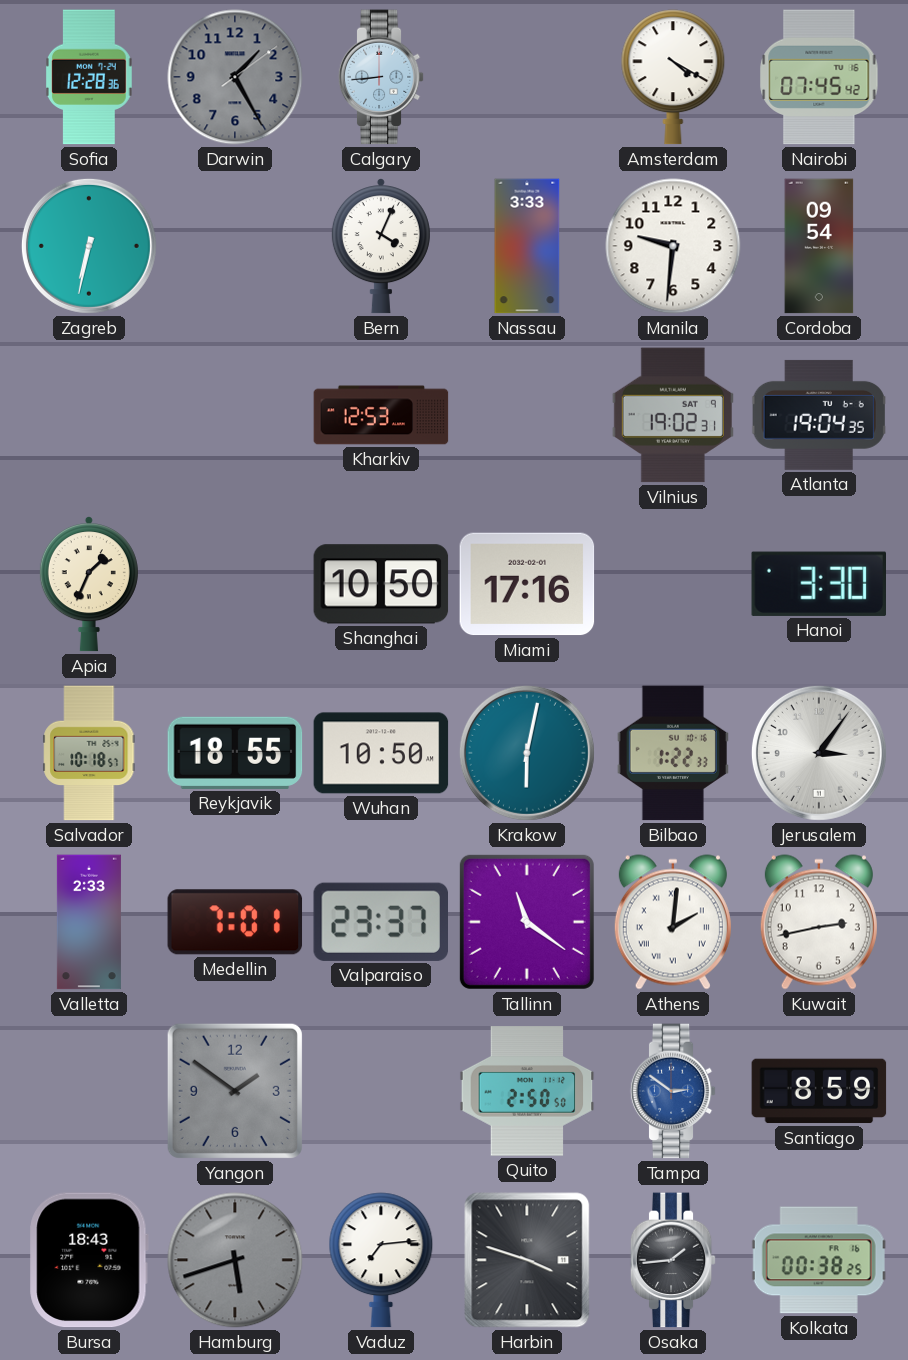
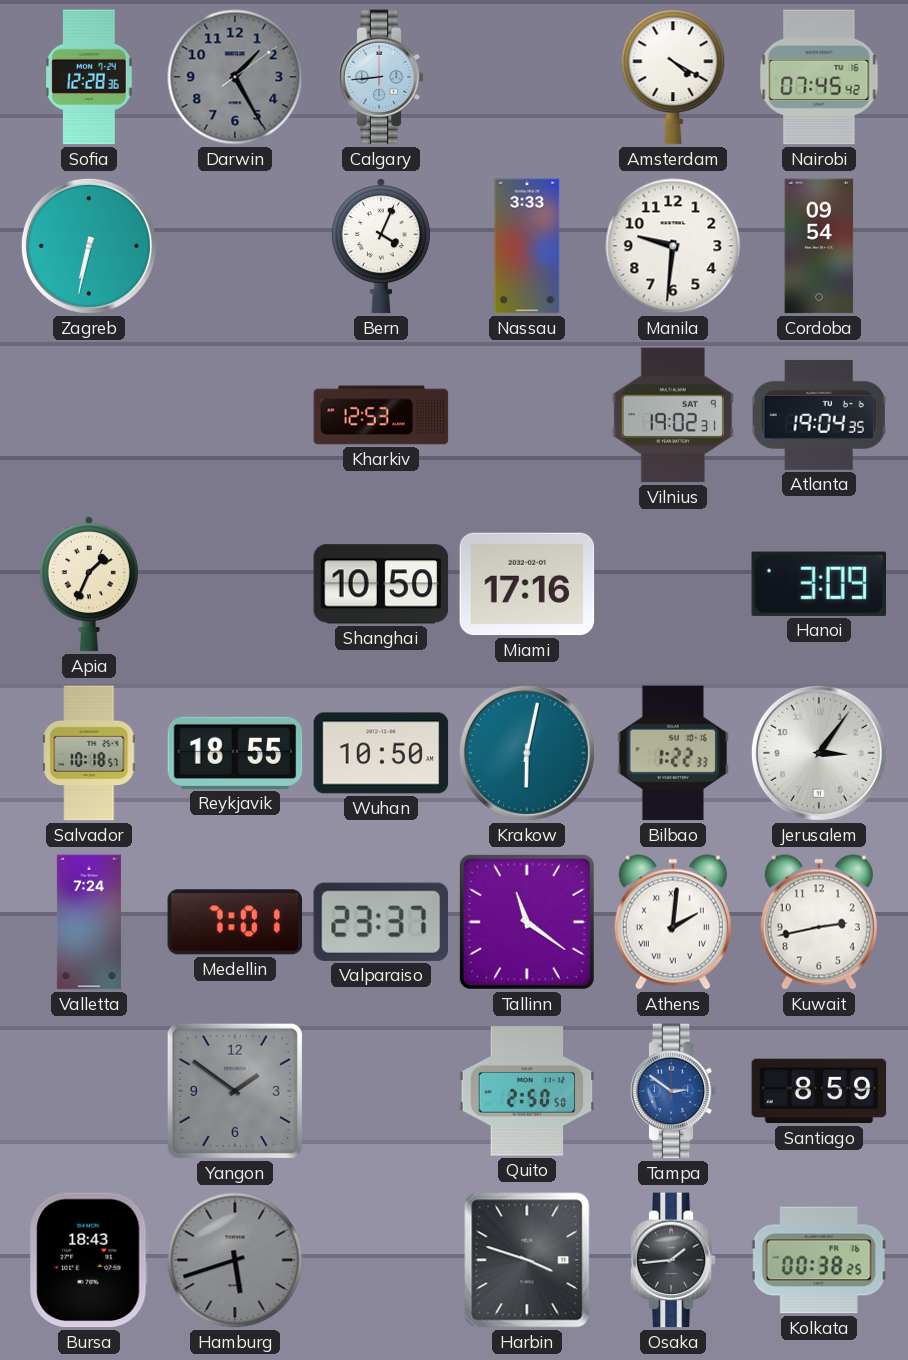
Hanoi: 3:30 -> 3:09 (818, 584)
Valletta: 2:33 -> 7:24 (89, 922)
Vaduz: 7:14 -> none (381, 1260)
